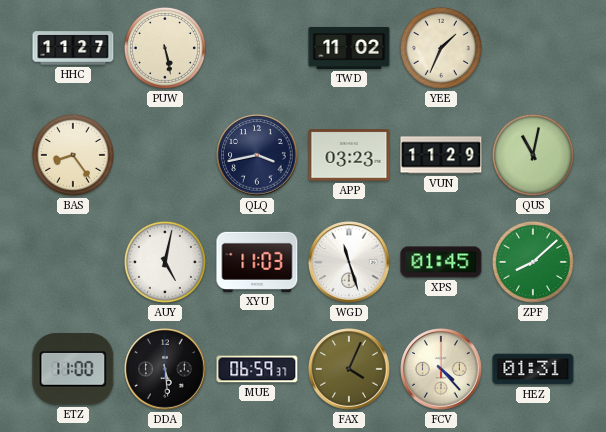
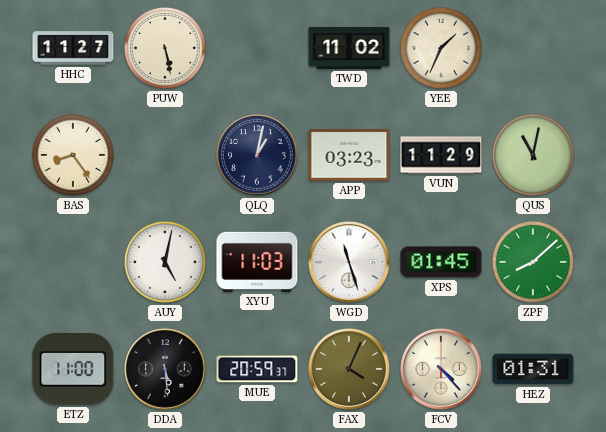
QLQ: 3:43 -> 1:02 (257, 155)
MUE: 06:59 -> 20:59 (257, 369)
